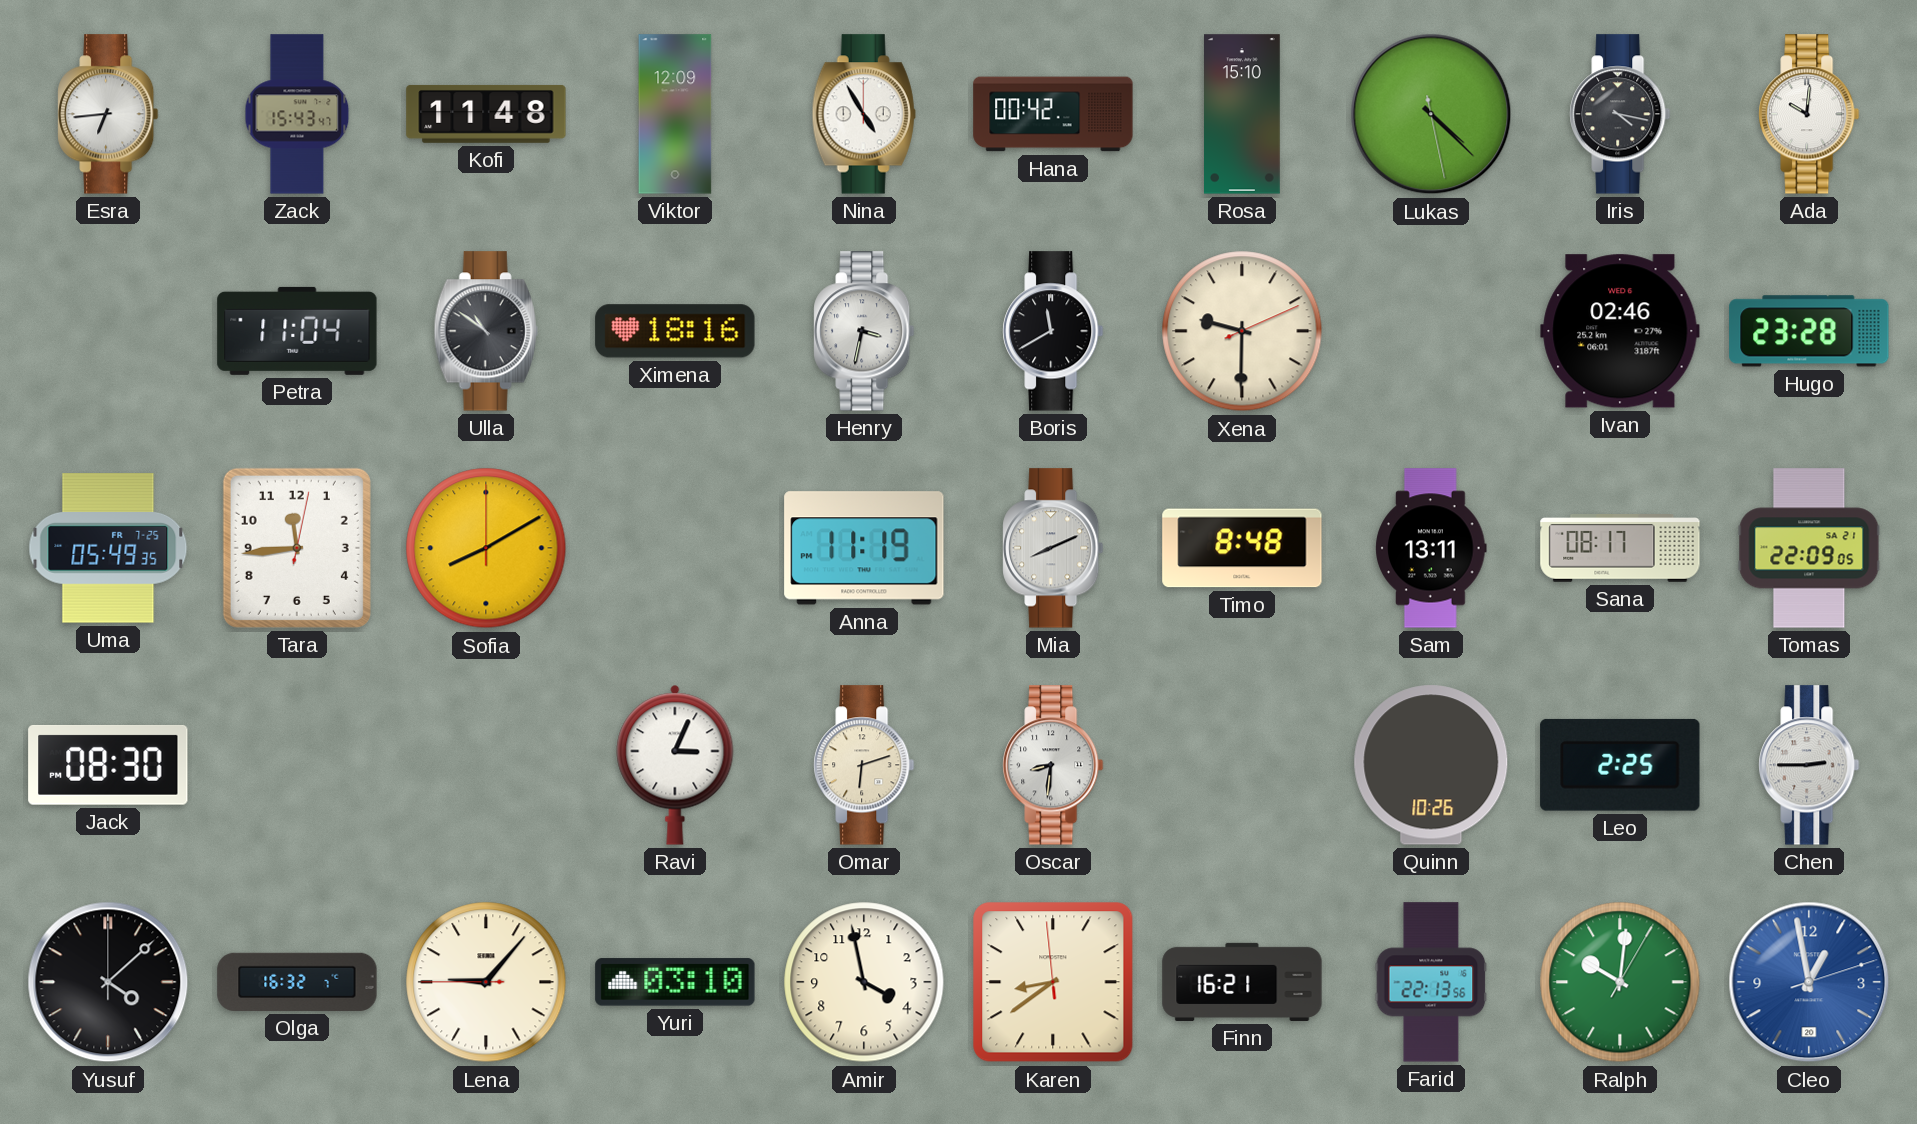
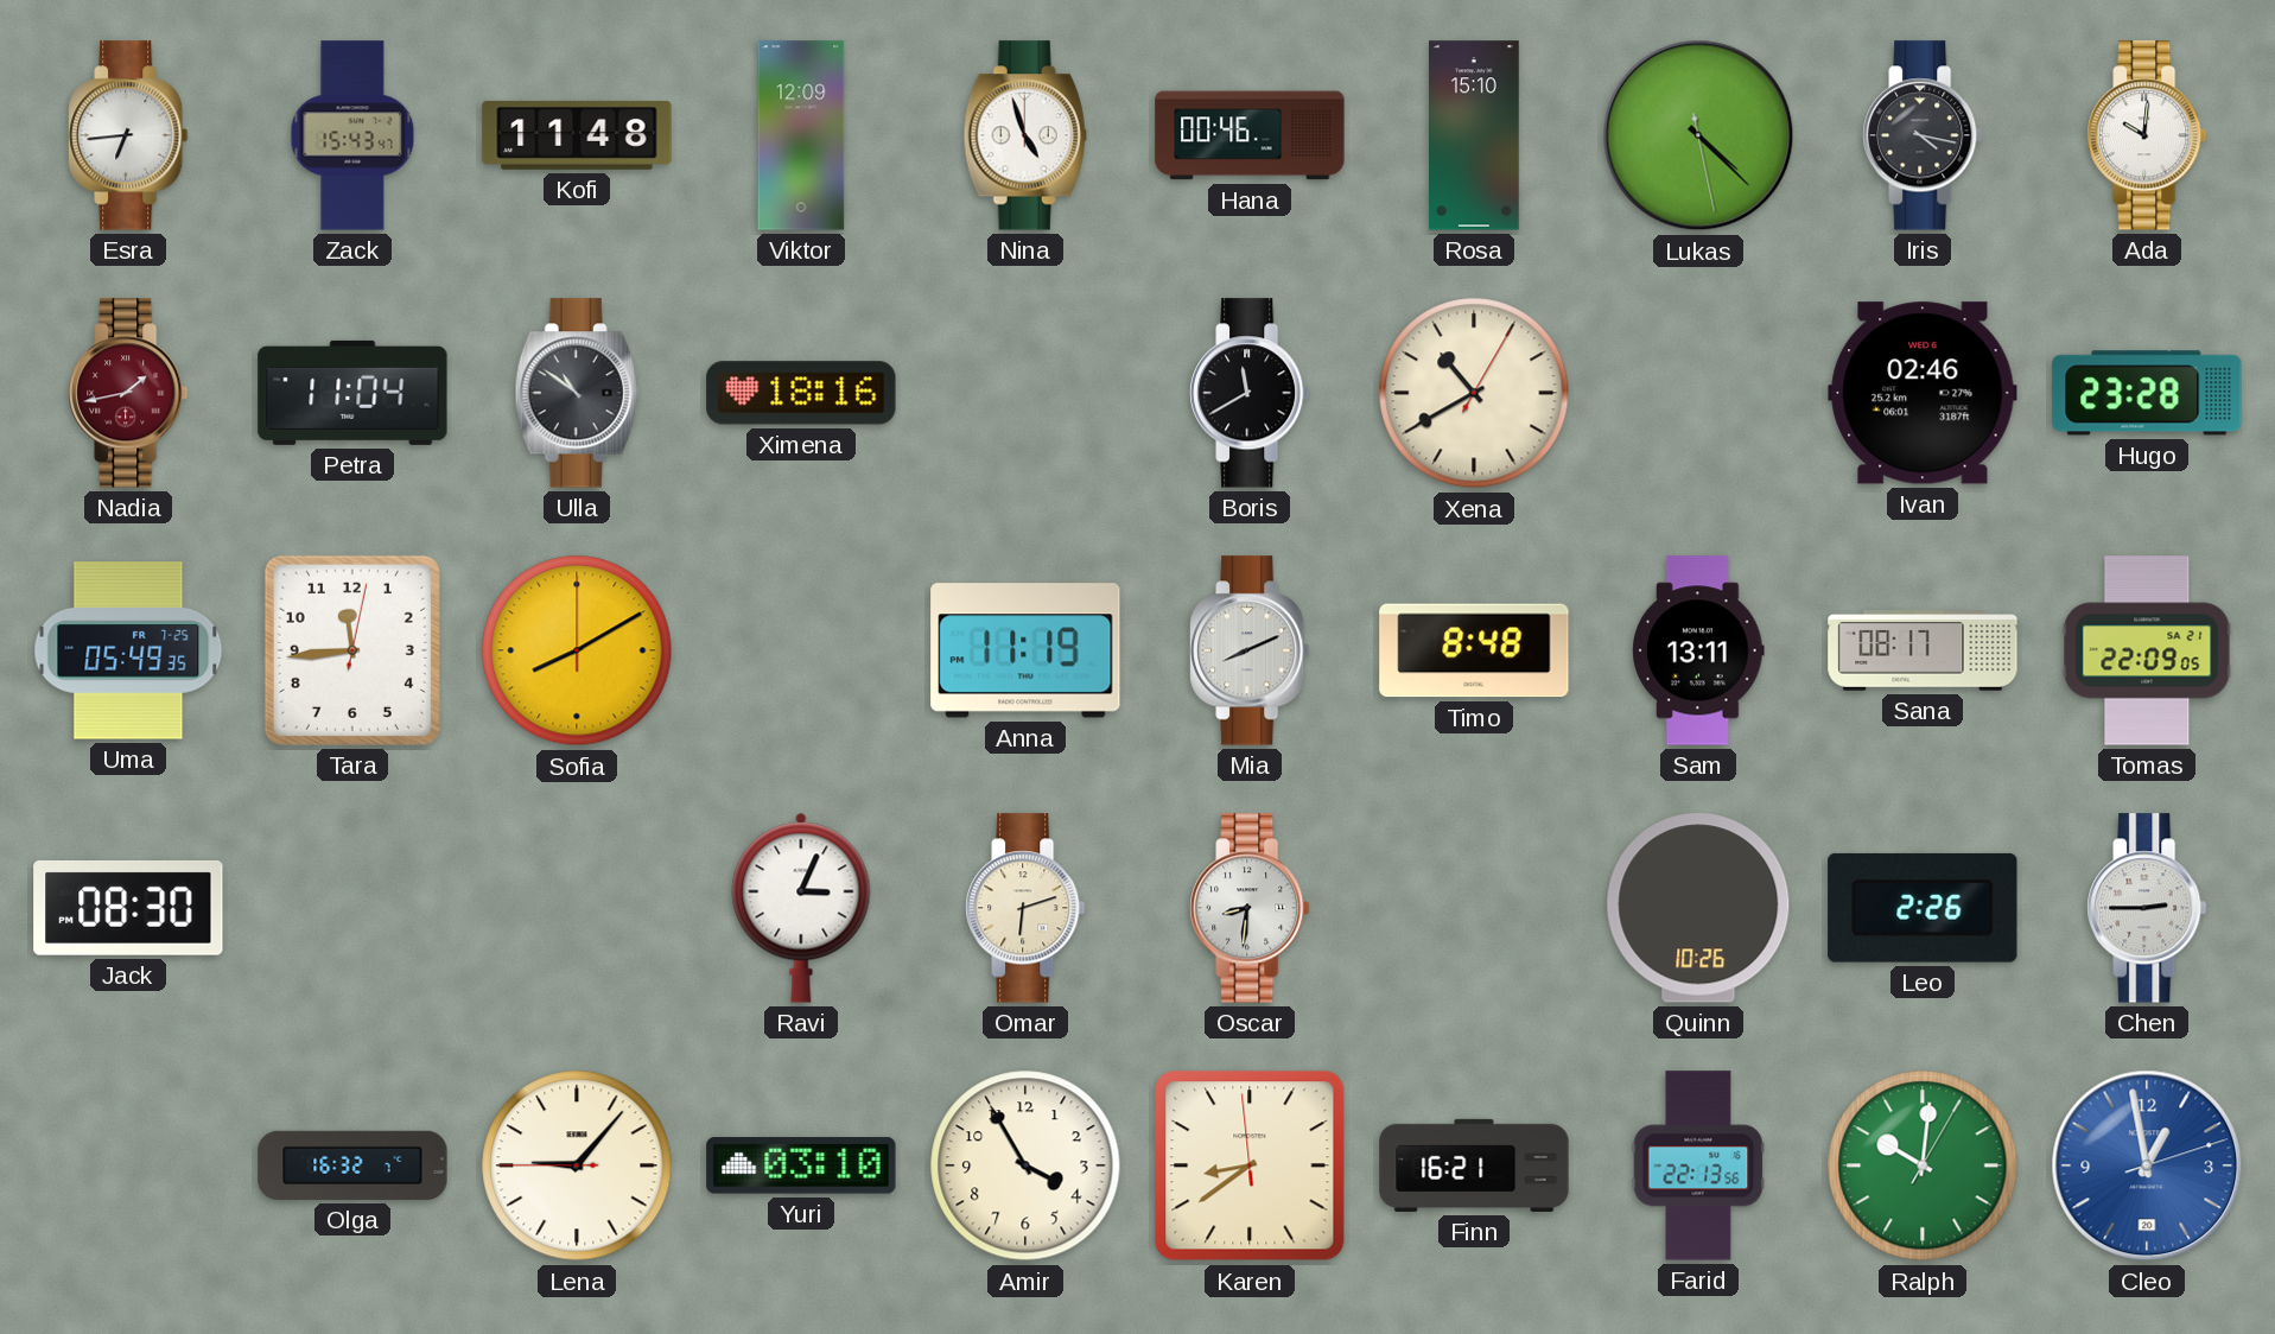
Nina: 4:55 -> 4:57 (1025, 135)
Hana: 00:42 -> 00:46 (1250, 135)
Nadia: none -> 1:43 (128, 393)
Henry: 3:32 -> none (864, 331)
Xena: 9:30 -> 10:40 (1474, 393)
Leo: 2:25 -> 2:26 (1923, 908)
Yusuf: 4:08 -> none (108, 982)
Amir: 3:58 -> 3:55 (1025, 1165)
